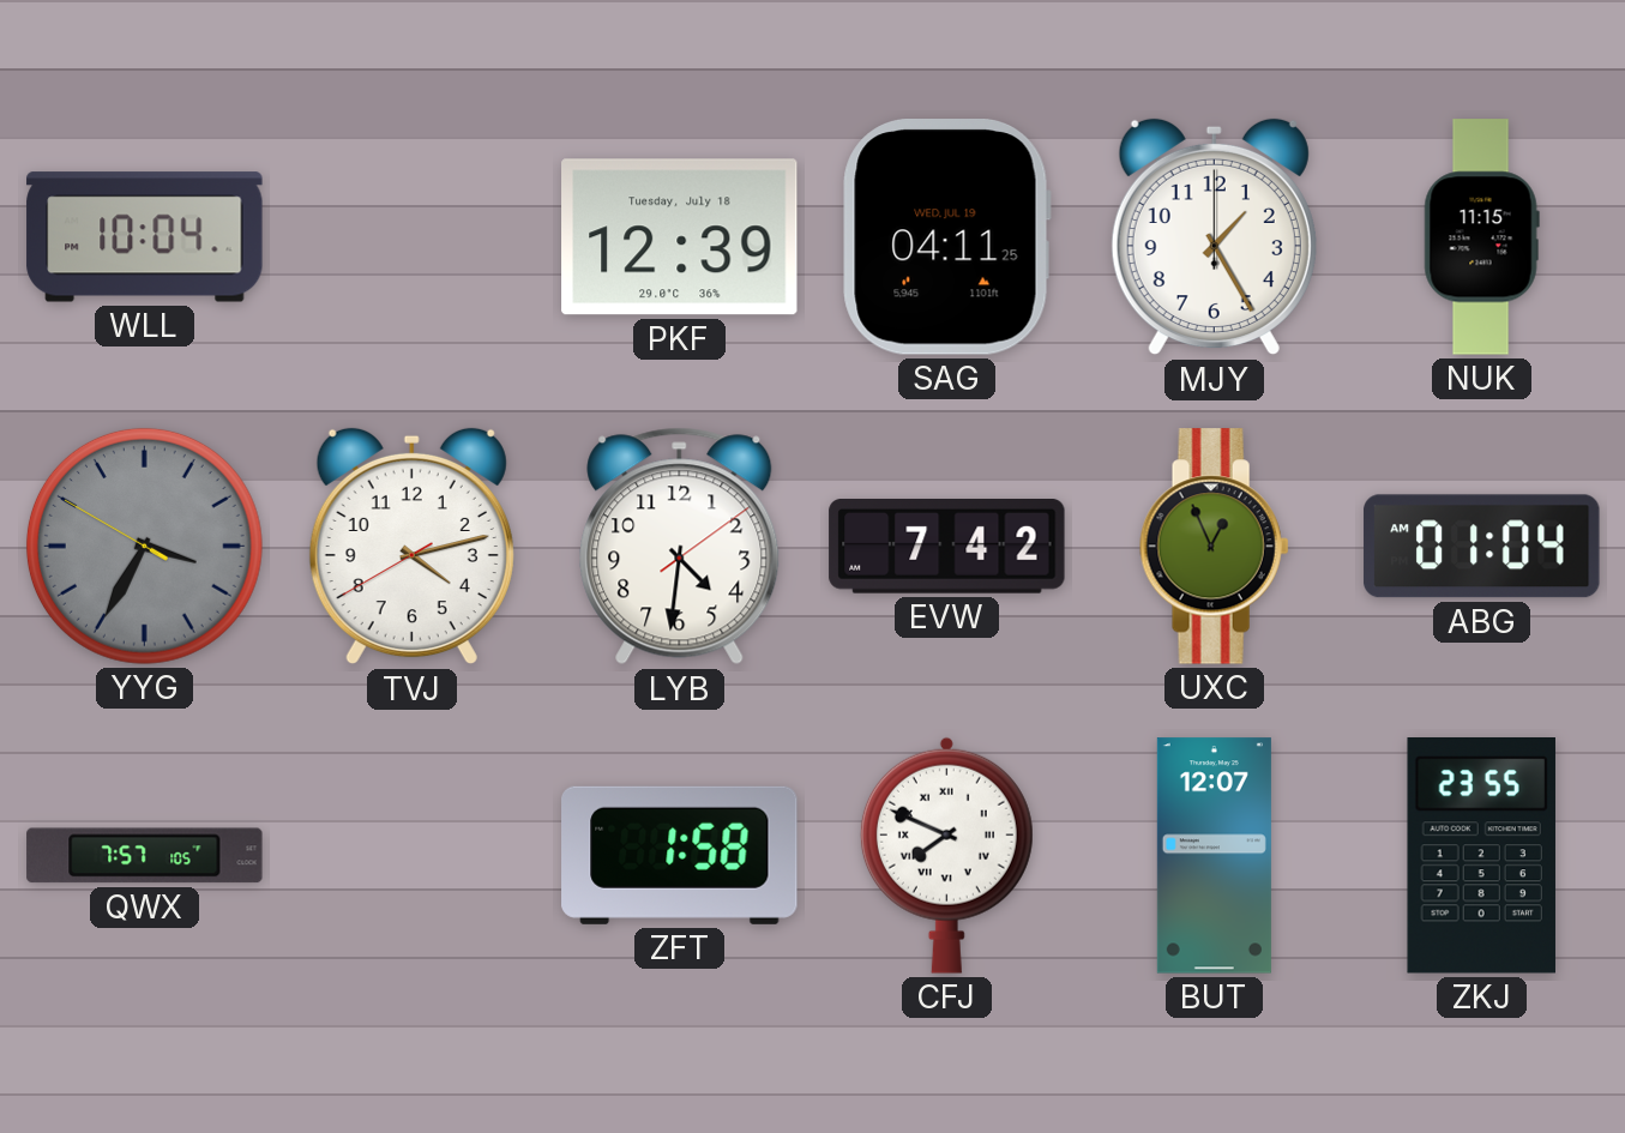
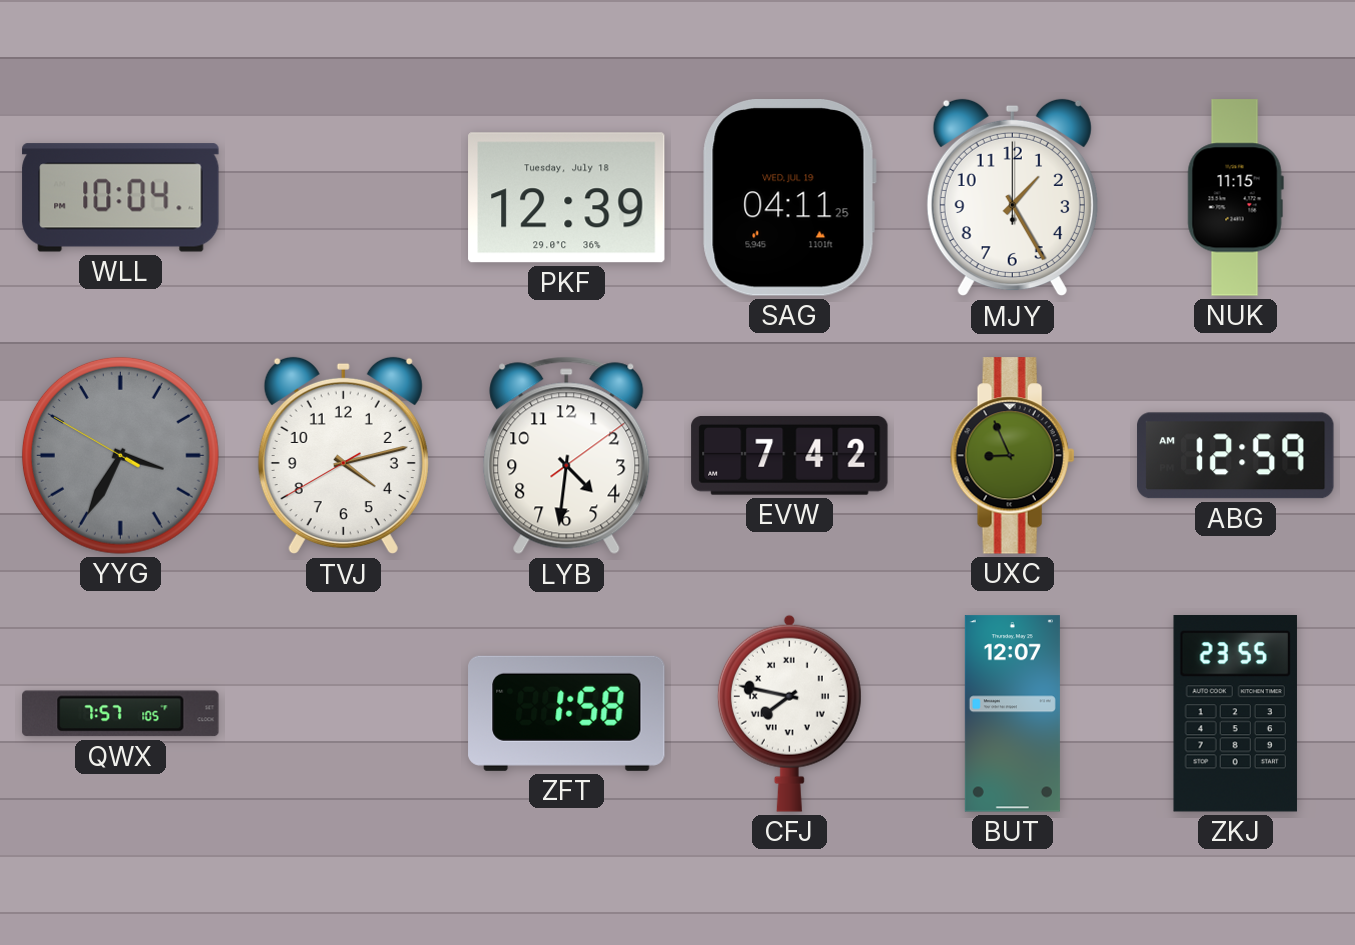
UXC: 12:56 -> 8:56 (1013, 456)
ABG: 01:04 -> 12:59 (1236, 456)
CFJ: 7:49 -> 7:47 (789, 713)
